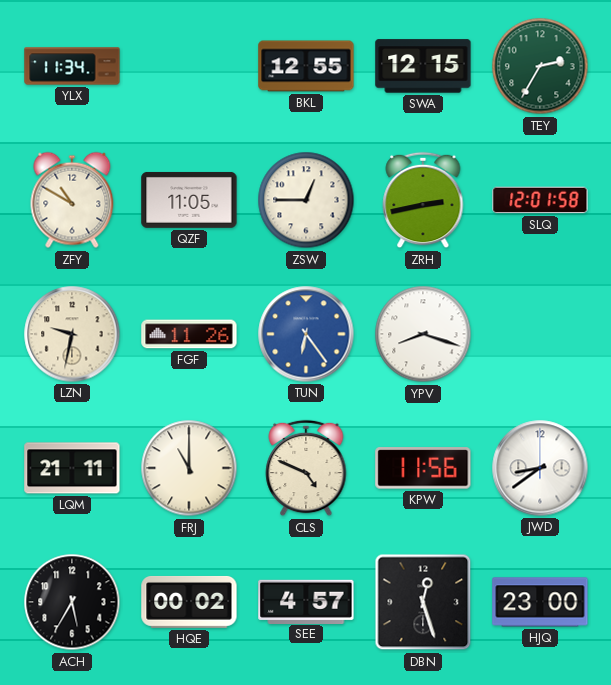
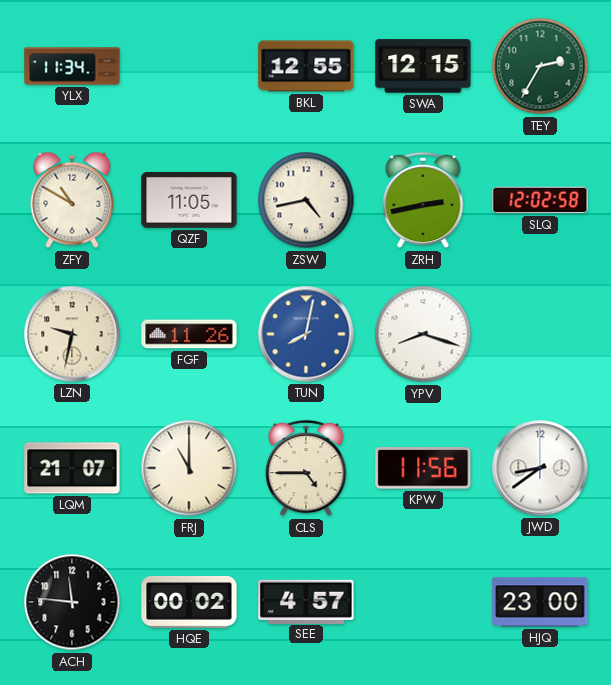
ZSW: 12:45 -> 4:43 (306, 200)
SLQ: 12:01 -> 12:02 (540, 200)
TUN: 6:24 -> 8:02 (306, 334)
LQM: 21:11 -> 21:07 (72, 468)
CLS: 4:49 -> 4:45 (306, 468)
ACH: 5:35 -> 11:46 (72, 602)
DBN: 12:27 -> none (423, 602)
